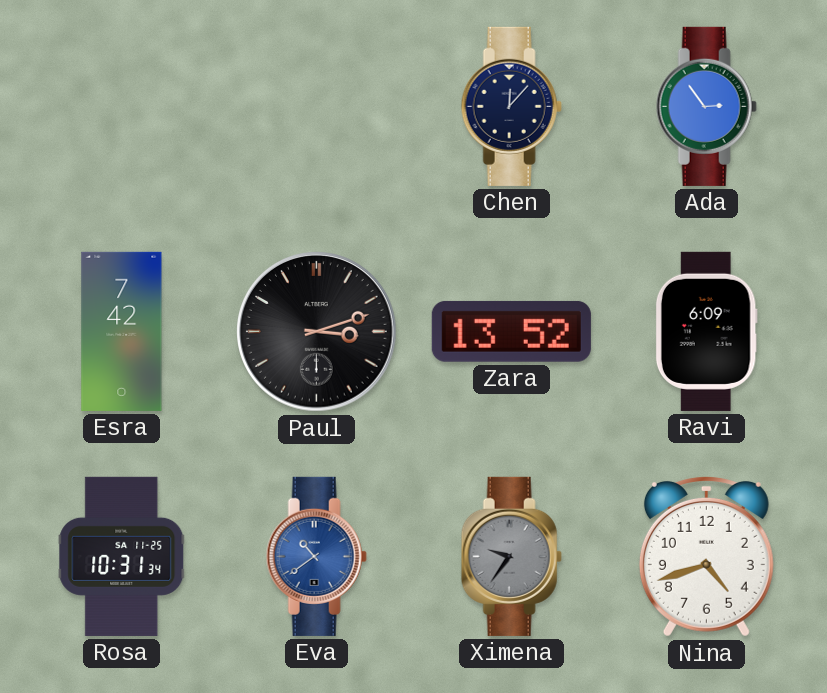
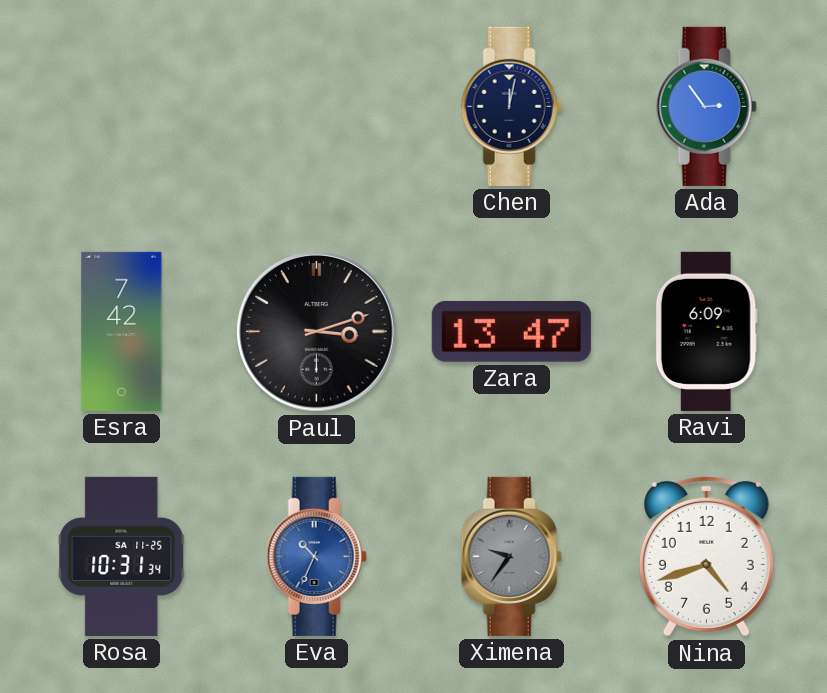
Chen: 12:07 -> 12:02 (511, 106)
Zara: 13:52 -> 13:47 (511, 331)
Eva: 10:39 -> 10:34 (316, 556)
